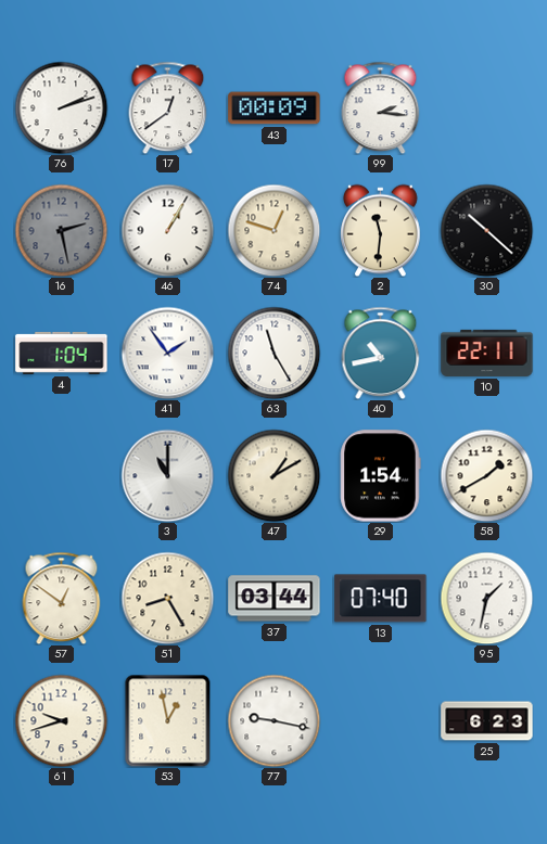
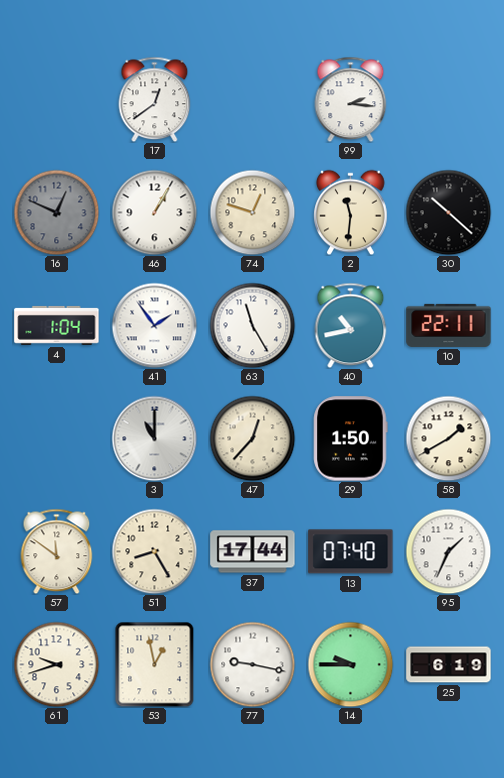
76: 2:12 -> none (61, 107)
43: 00:09 -> none (275, 108)
16: 2:28 -> 12:49 (56, 212)
47: 1:10 -> 12:37 (252, 438)
29: 1:54 -> 1:50 (351, 439)
57: 12:51 -> 11:51 (57, 551)
37: 03:44 -> 17:44 (253, 552)
95: 1:32 -> 1:34 (448, 551)
14: none -> 9:45 (350, 664)
25: 6:23 -> 6:19 (449, 665)
